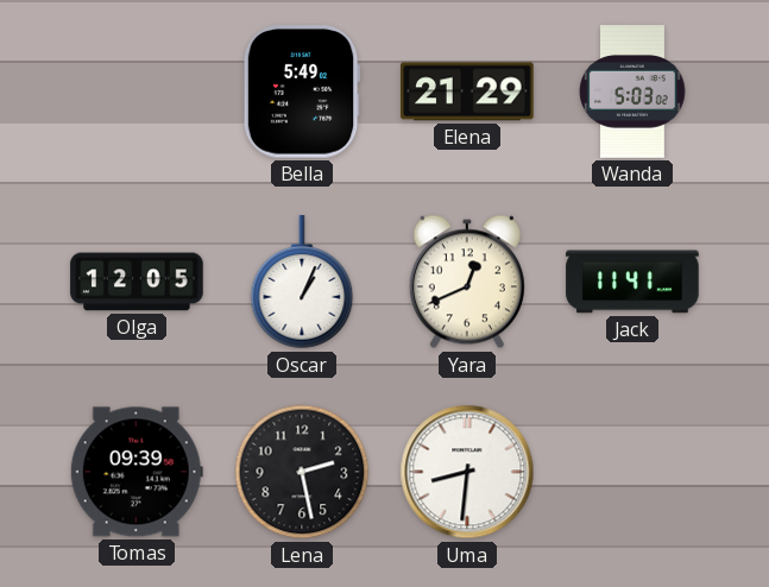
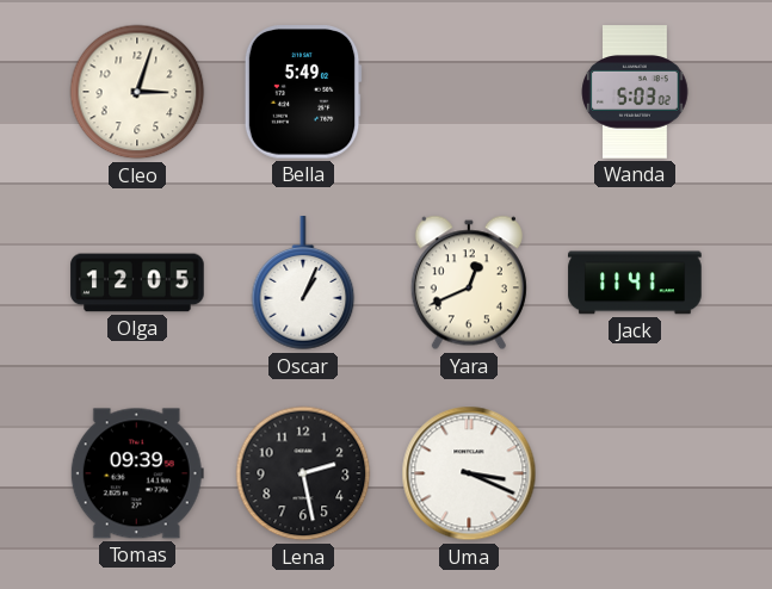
Cleo: none -> 3:03 (137, 92)
Elena: 21:29 -> none (467, 91)
Uma: 8:31 -> 3:19 (469, 473)
